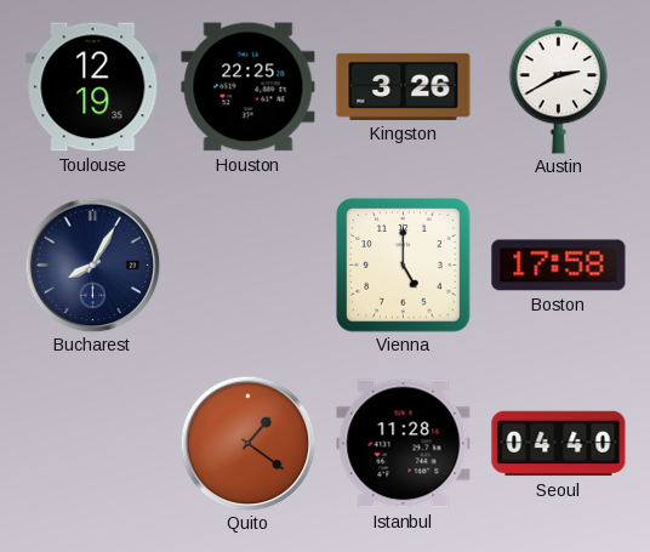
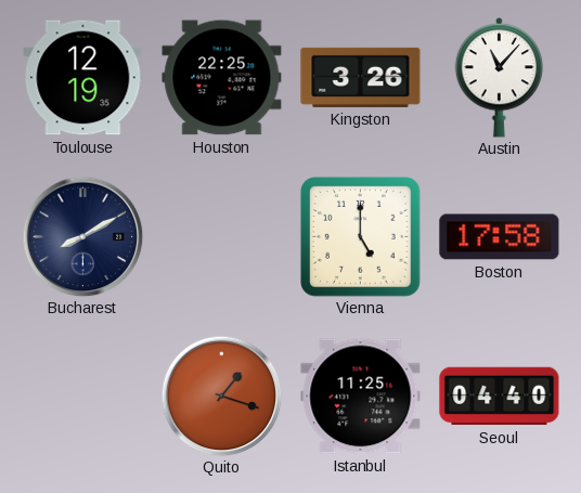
Austin: 2:40 -> 11:07 (500, 78)
Bucharest: 8:05 -> 8:10 (82, 236)
Quito: 1:21 -> 1:18 (221, 395)
Istanbul: 11:28 -> 11:25 (361, 397)
